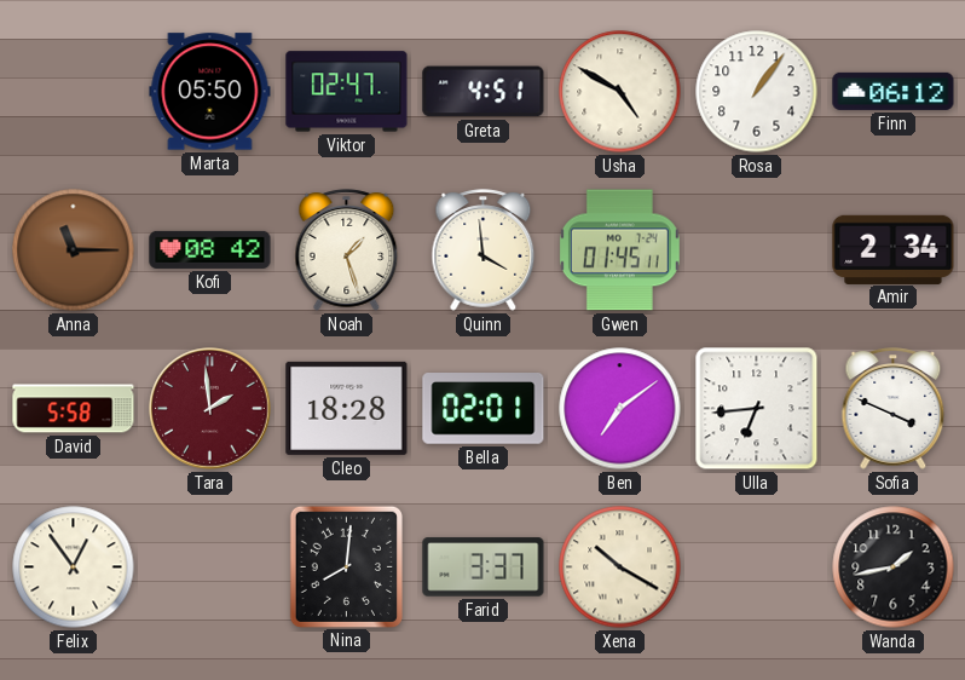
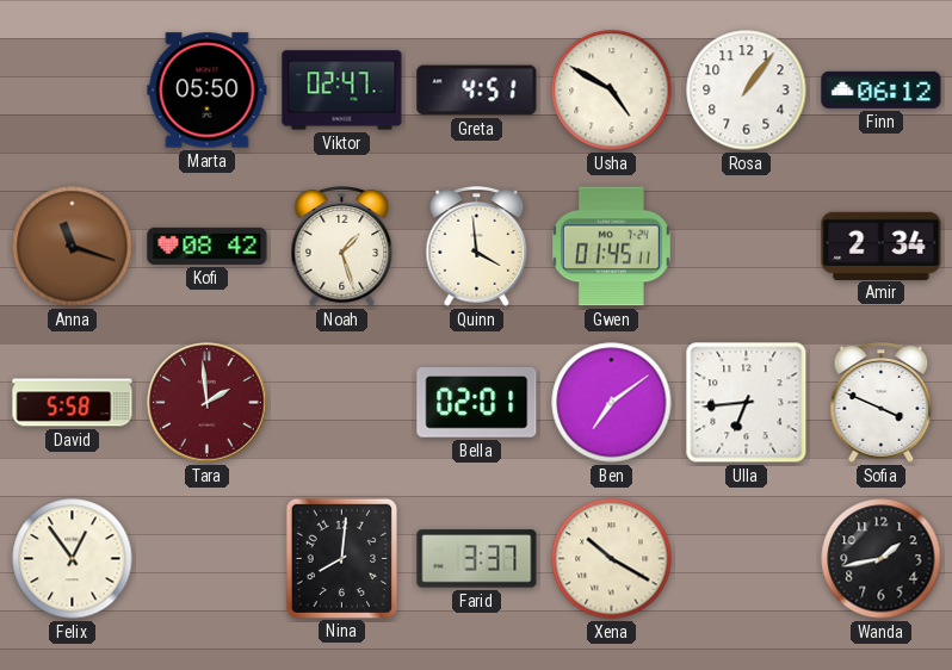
Anna: 11:15 -> 11:18 (73, 247)
Cleo: 18:28 -> none (347, 408)
